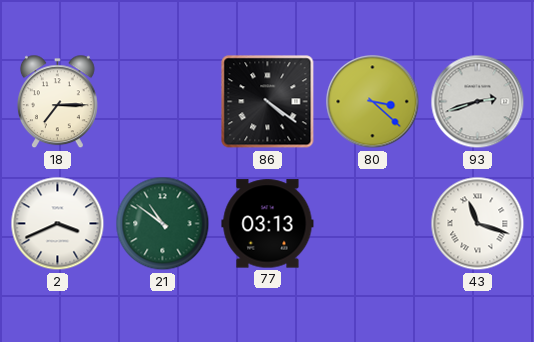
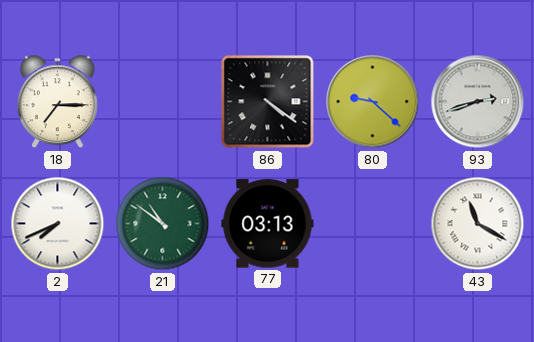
80: 3:22 -> 9:22 (373, 102)
2: 3:41 -> 7:41 (58, 224)
43: 11:18 -> 11:20 (478, 224)
